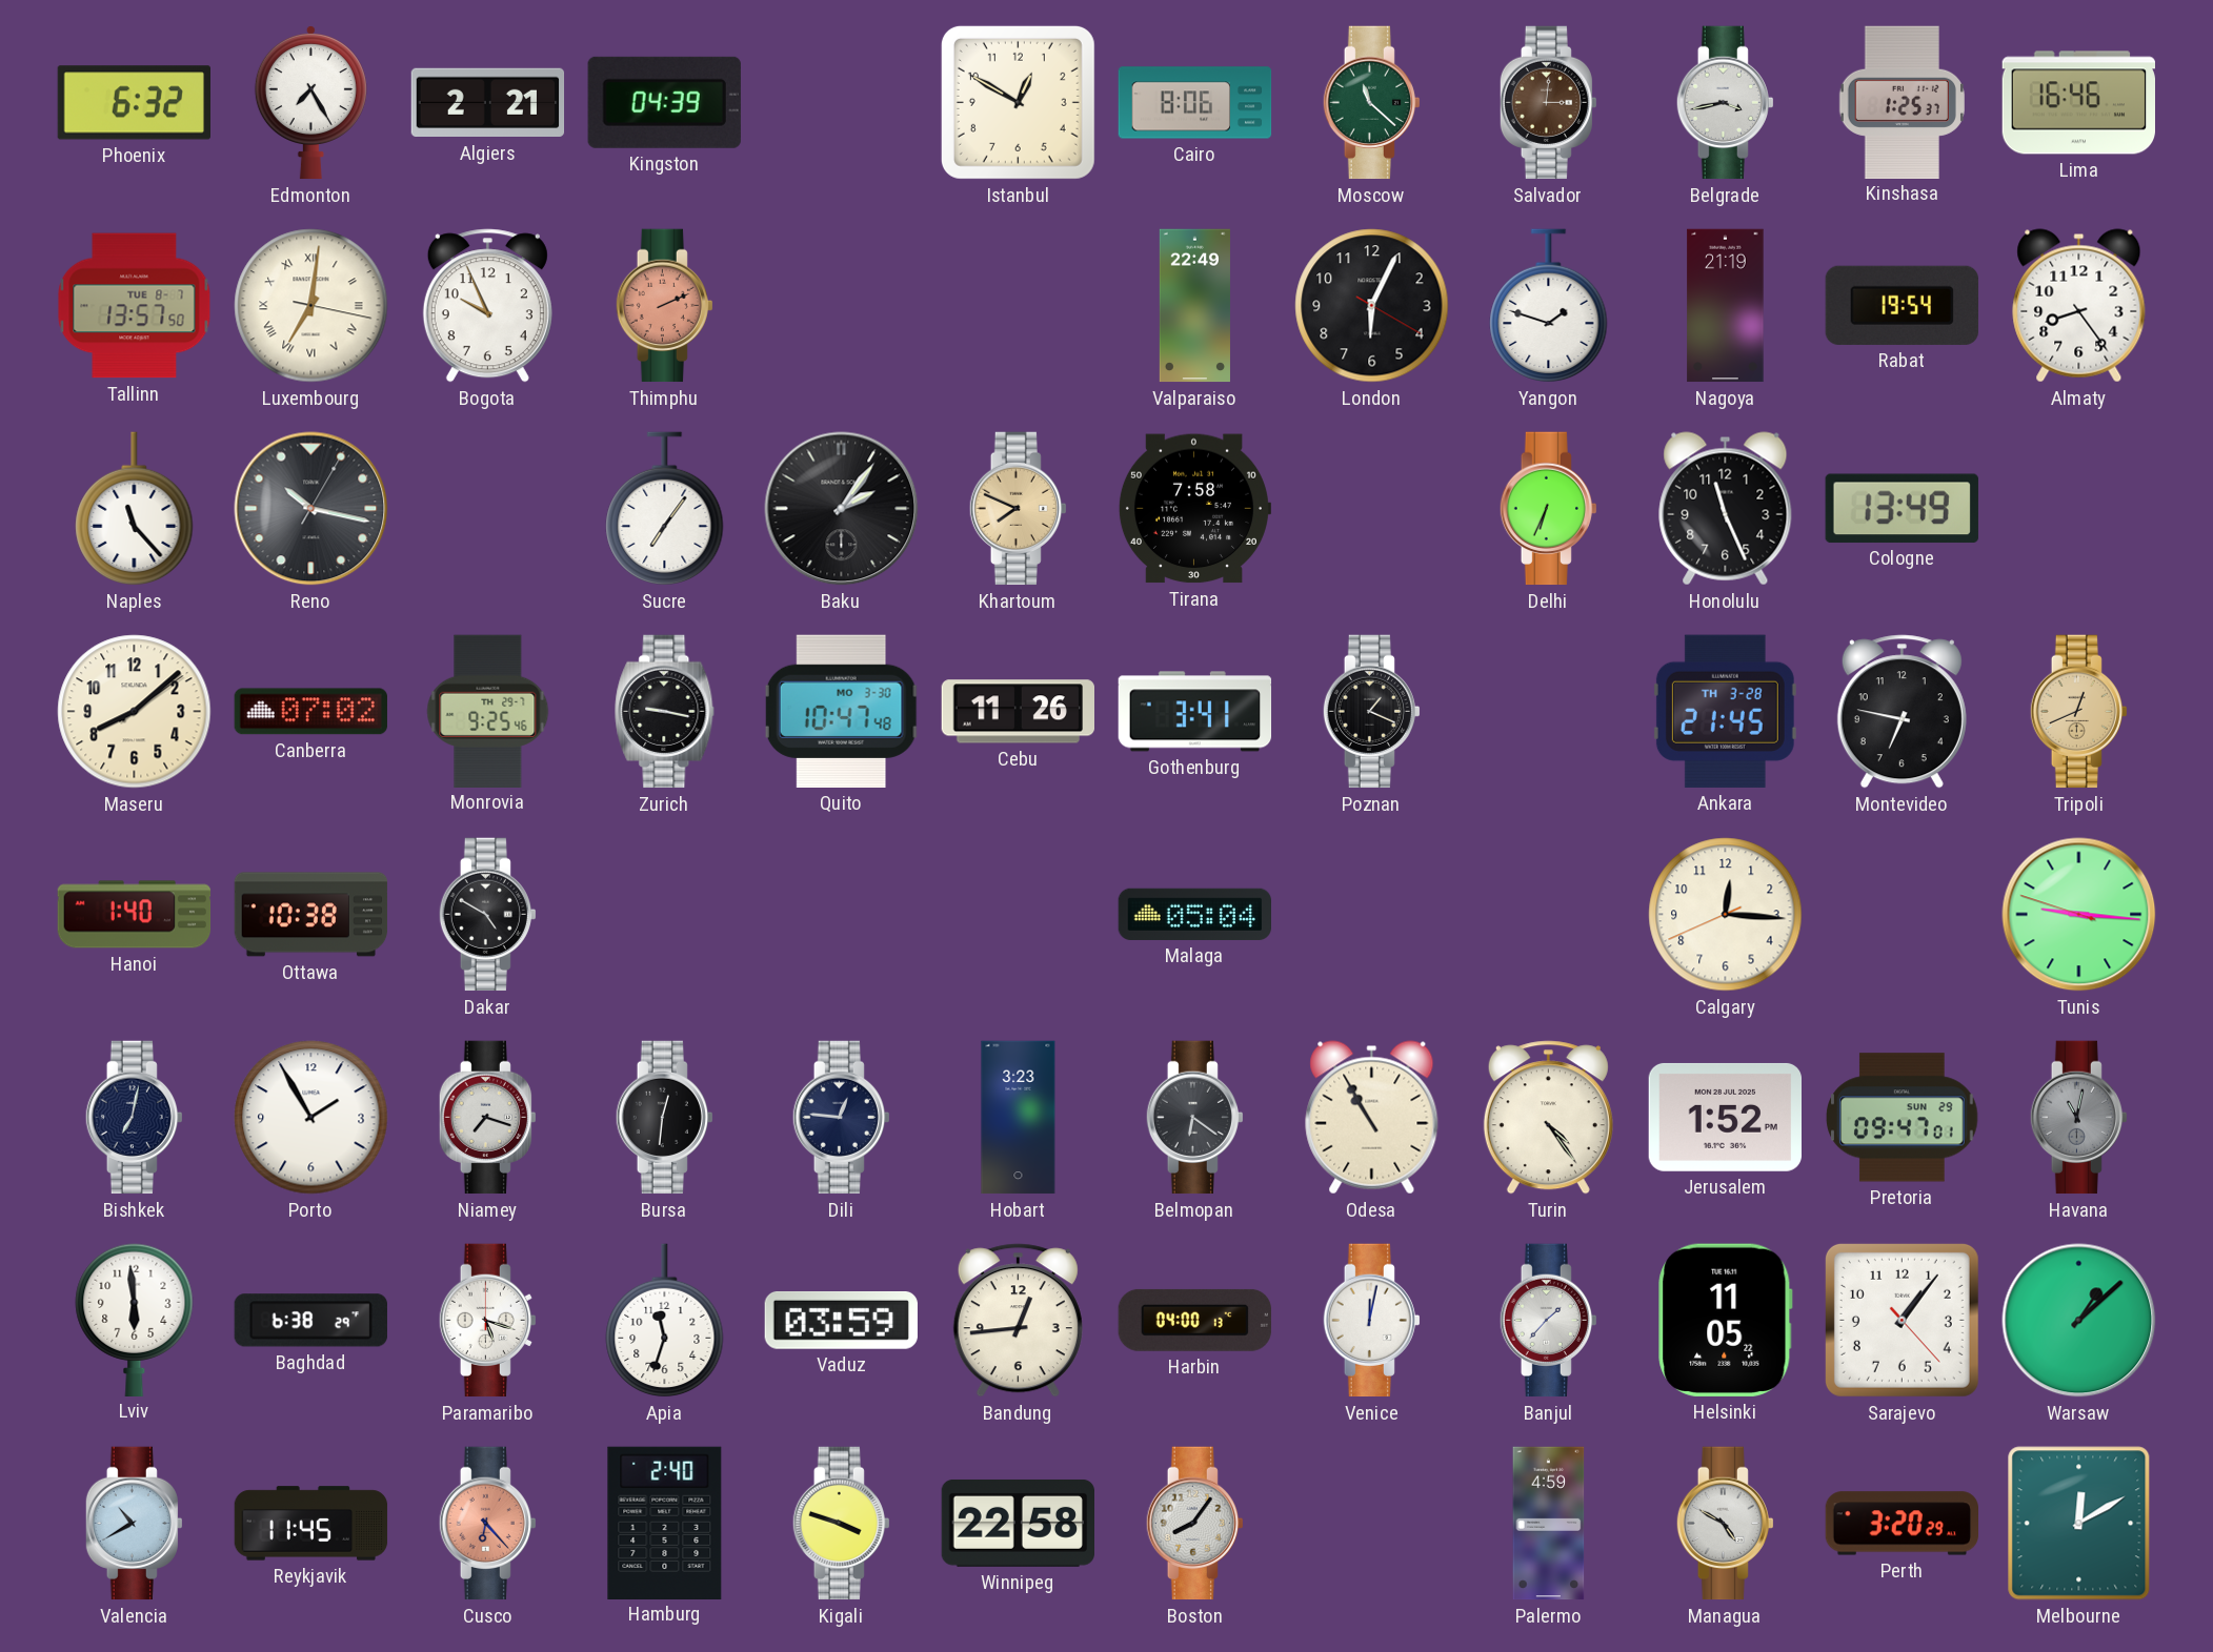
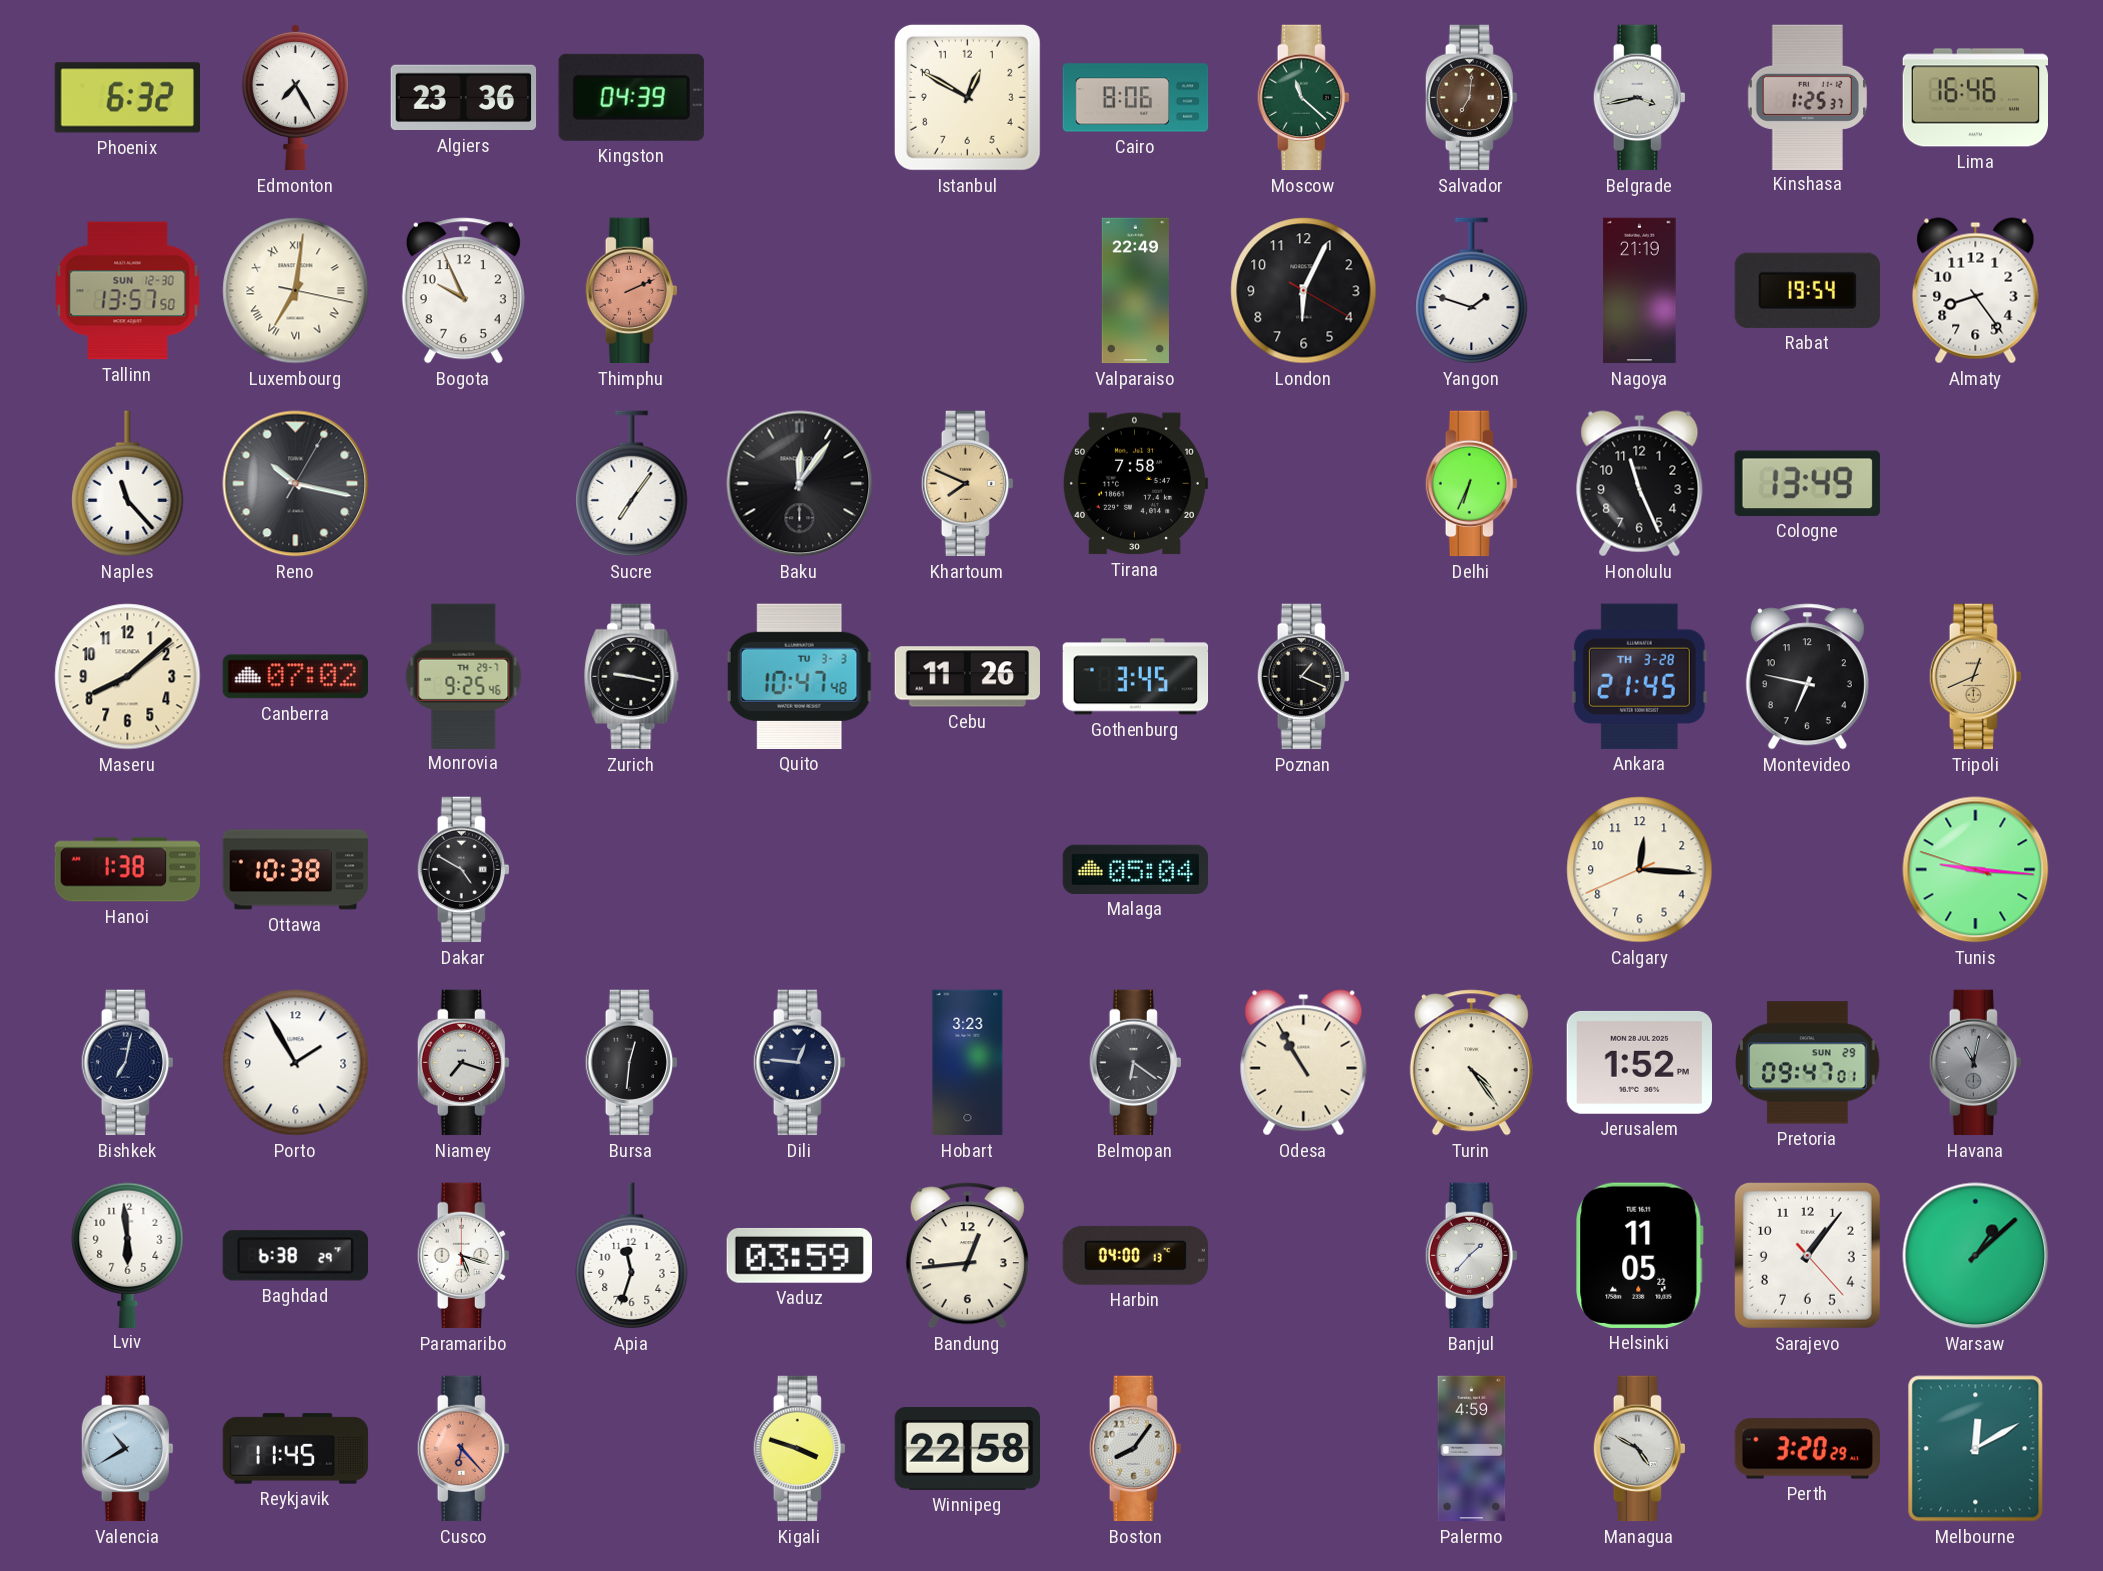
Algiers: 2:21 -> 23:36 (464, 98)
Salvador: 3:01 -> 7:01 (1471, 98)
Tallinn date: TUE 8-7 -> SUN 12-30 (128, 291)
Baku: 2:06 -> 12:06 (800, 484)
Quito date: MO 3-30 -> TU 3-3 (799, 676)
Gothenburg: 3:41 -> 3:45 (1136, 677)
Hanoi: 1:40 -> 1:38 (128, 870)
Venice: 12:02 -> none (1371, 1321)
Hamburg: 2:40 -> none (665, 1523)
